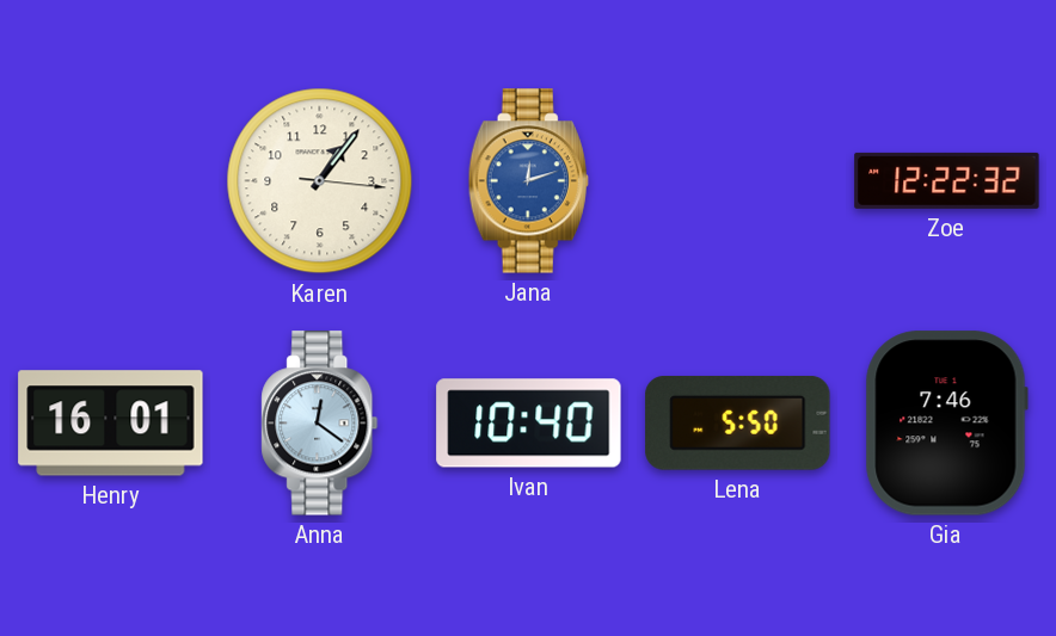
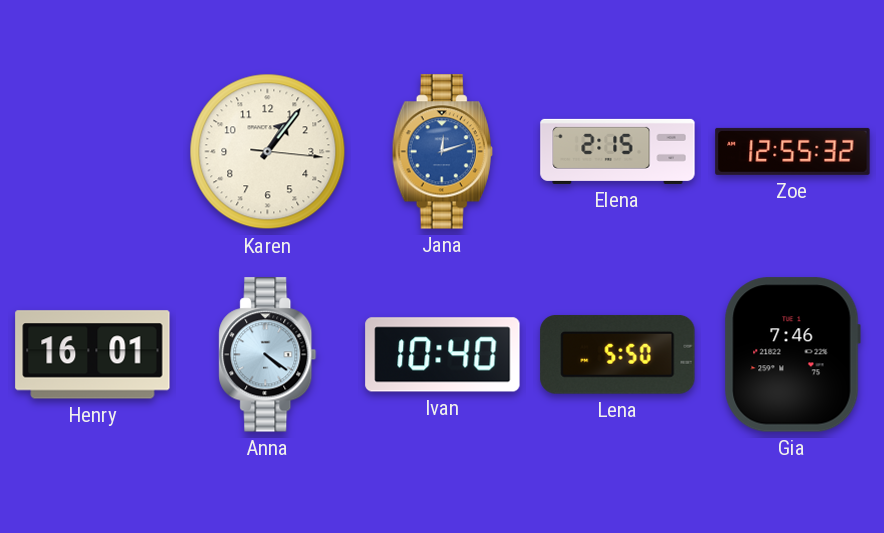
Elena: none -> 2:15 (618, 151)
Zoe: 12:22 -> 12:55 (793, 151)
Anna: 12:21 -> 4:21 (268, 355)
